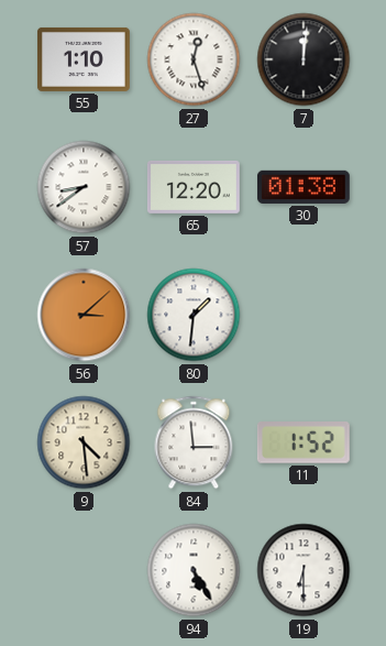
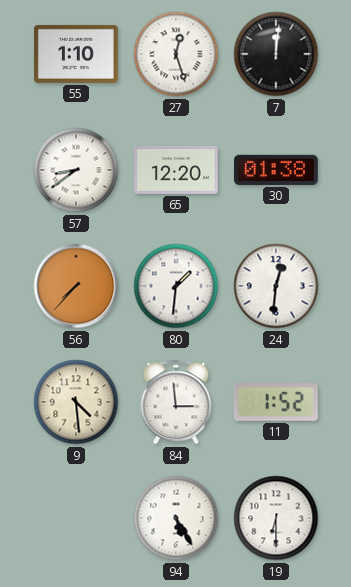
56: 3:08 -> 7:37 (76, 286)
24: none -> 12:31 (276, 286)
